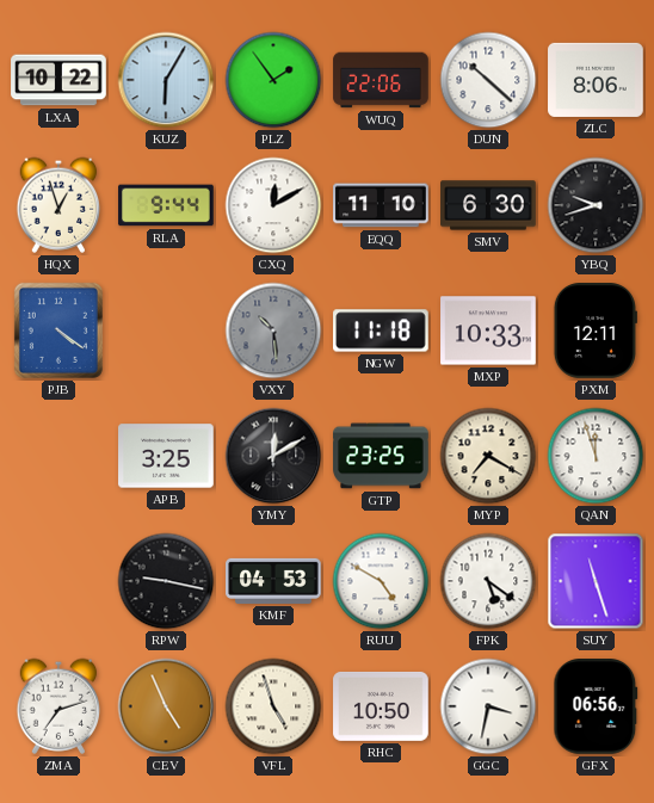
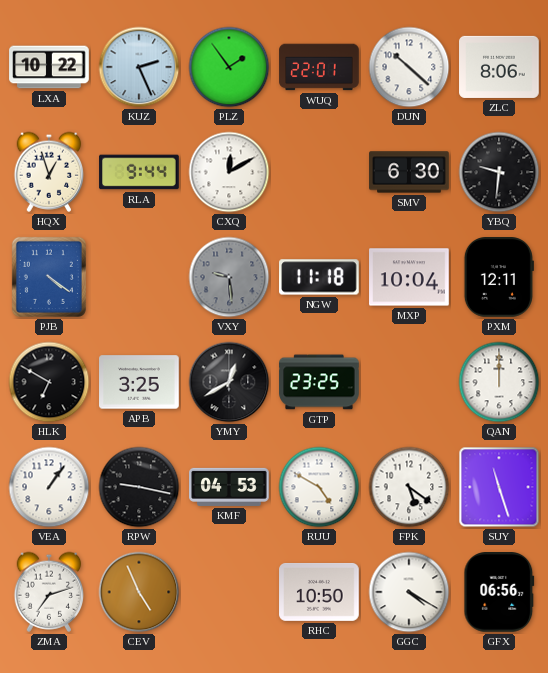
KUZ: 6:05 -> 2:26 (139, 67)
WUQ: 22:06 -> 22:01 (319, 67)
EQQ: 11:10 -> none (381, 205)
YBQ: 9:42 -> 9:31 (499, 172)
VXY: 10:29 -> 9:29 (229, 277)
MXP: 10:33 -> 10:04 (409, 277)
HLK: none -> 6:50 (49, 382)
YMY: 12:10 -> 12:40 (229, 382)
MYP: 7:20 -> none (488, 456)
QAN: 11:57 -> 12:00 (499, 382)
VEA: none -> 1:06 (49, 487)
VFL: 4:57 -> none (273, 706)
GGC: 3:32 -> 4:20 (409, 592)
